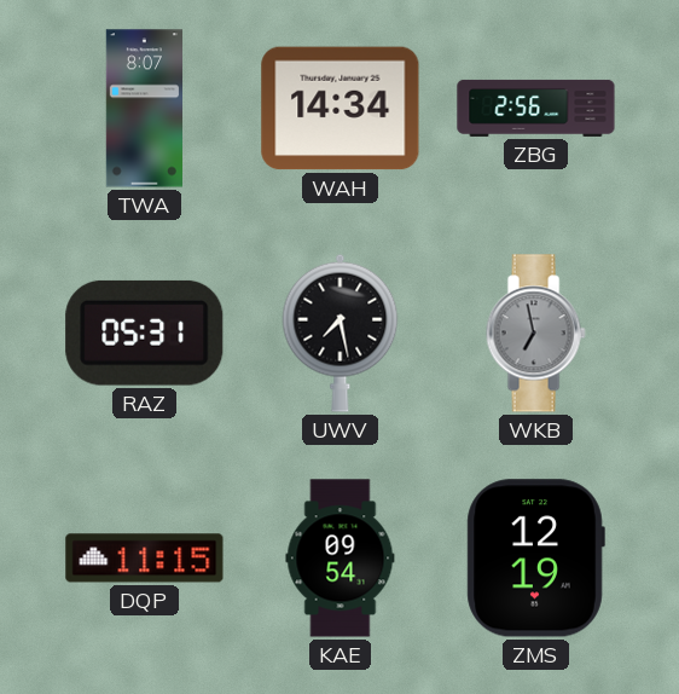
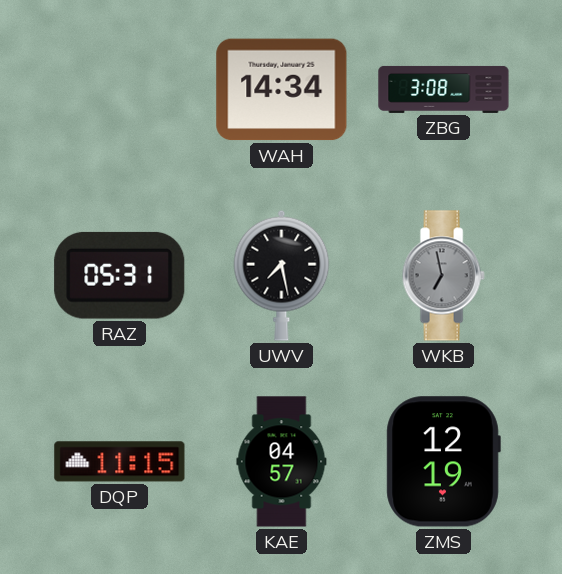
TWA: 8:07 -> none (144, 109)
ZBG: 2:56 -> 3:08 (444, 89)
KAE: 09:54 -> 04:57 (282, 462)
